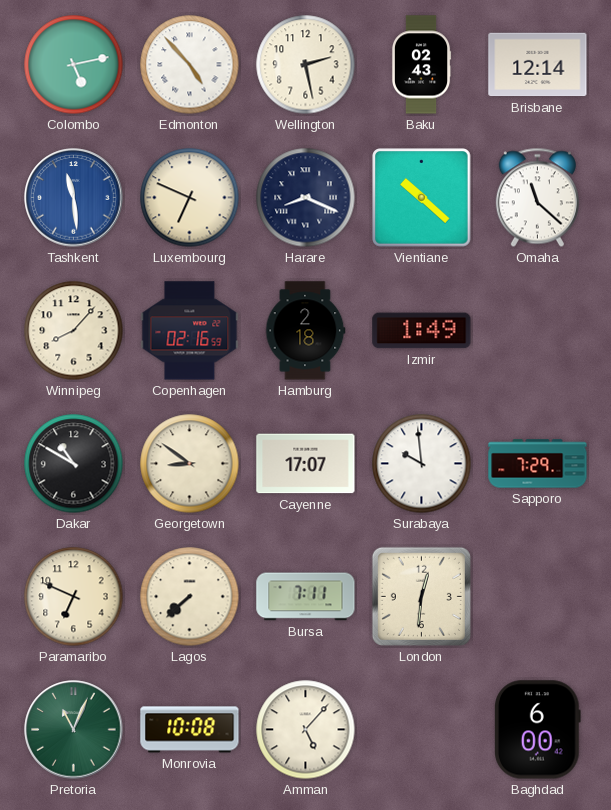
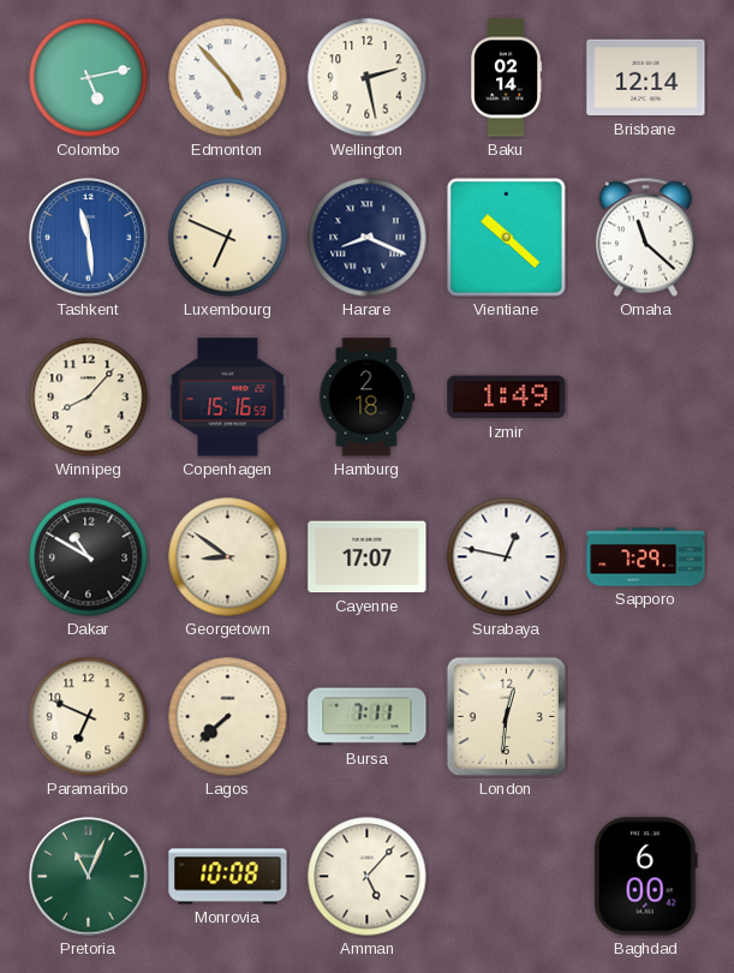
Baku: 02:43 -> 02:14 (506, 78)
Copenhagen: 02:16 -> 15:16 (228, 398)
Surabaya: 9:59 -> 12:47 (507, 557)
